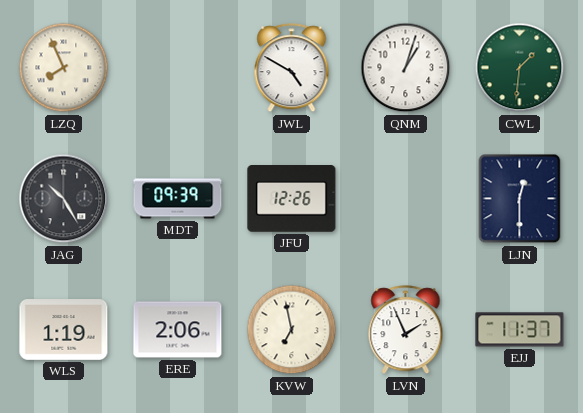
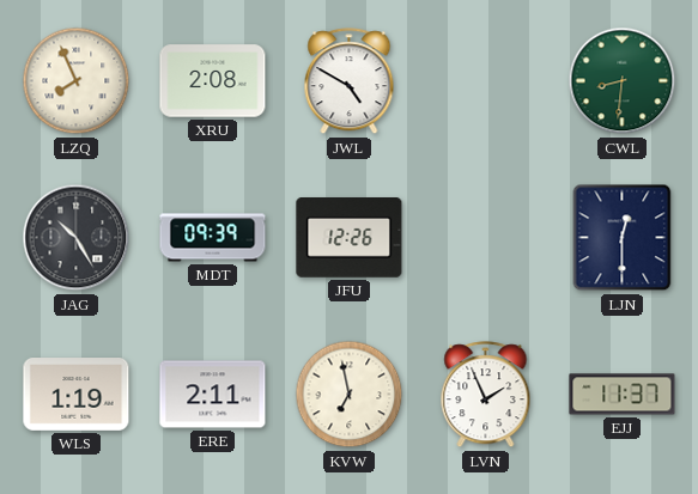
XRU: none -> 2:08 (213, 81)
QNM: 1:03 -> none (406, 68)
CWL: 1:31 -> 8:31 (623, 81)
ERE: 2:06 -> 2:11 (213, 395)
